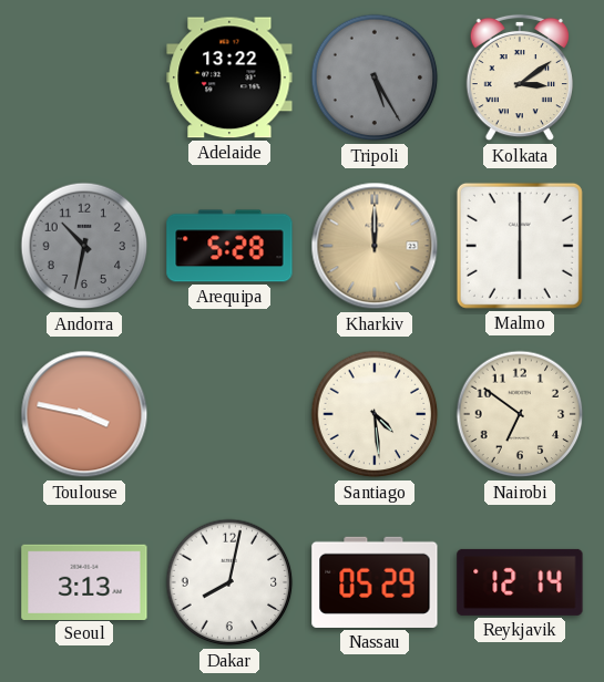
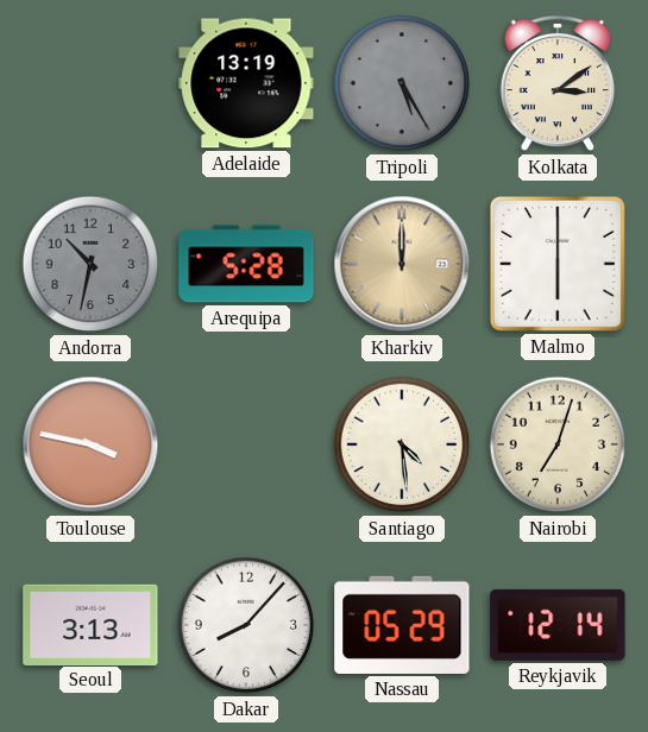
Adelaide: 13:22 -> 13:19 (246, 83)
Nairobi: 6:51 -> 7:03 (558, 444)
Dakar: 8:02 -> 8:07 (246, 625)
